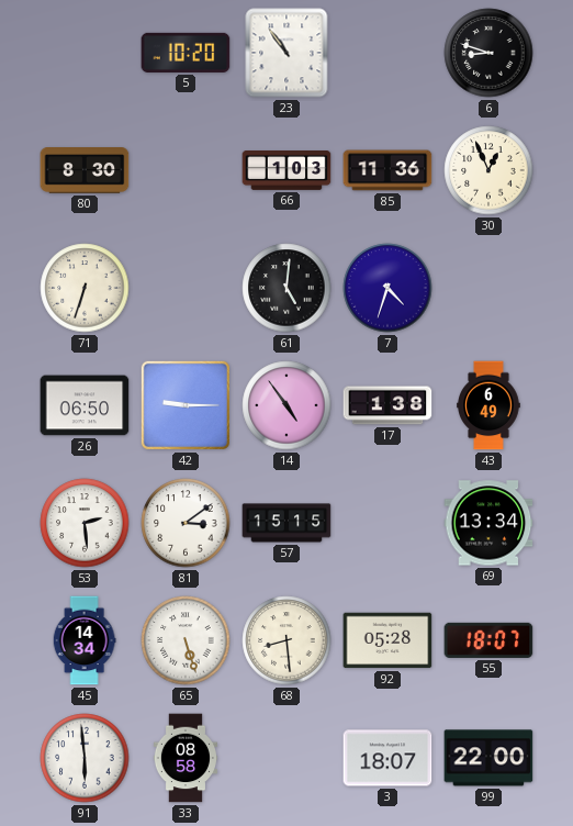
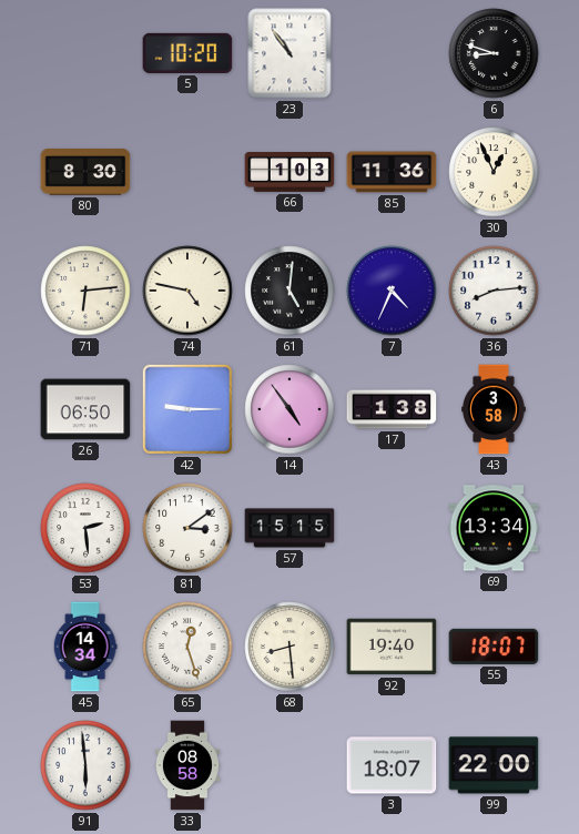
71: 6:33 -> 6:14 (85, 291)
74: none -> 4:47 (187, 291)
7: 4:33 -> 4:34 (392, 291)
36: none -> 8:14 (494, 291)
43: 6:49 -> 3:58 (494, 409)
65: 5:27 -> 12:27 (187, 647)
92: 05:28 -> 19:40 (392, 647)
